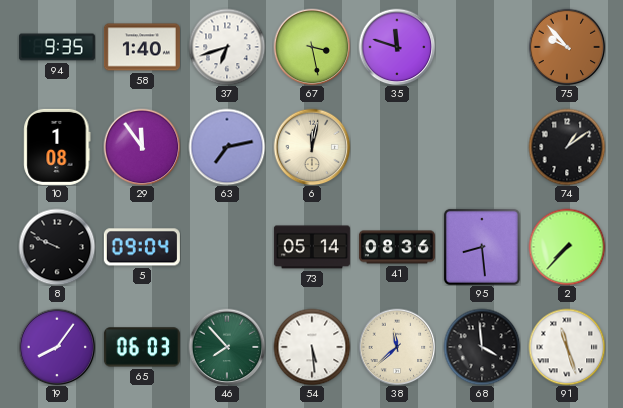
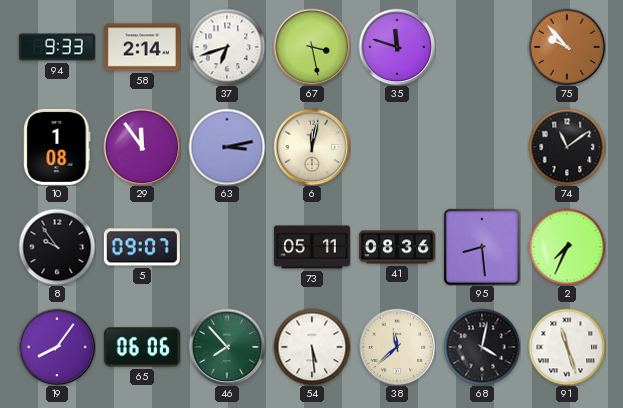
94: 9:35 -> 9:33 (57, 47)
58: 1:40 -> 2:14 (142, 47)
63: 7:13 -> 3:13 (227, 147)
74: 1:09 -> 11:09 (567, 147)
8: 9:49 -> 9:54 (57, 247)
5: 09:04 -> 09:07 (142, 247)
73: 05:14 -> 05:11 (312, 247)
2: 7:37 -> 7:34 (567, 247)
65: 06:03 -> 06:06 (142, 347)
68: 3:59 -> 4:02 (482, 347)
